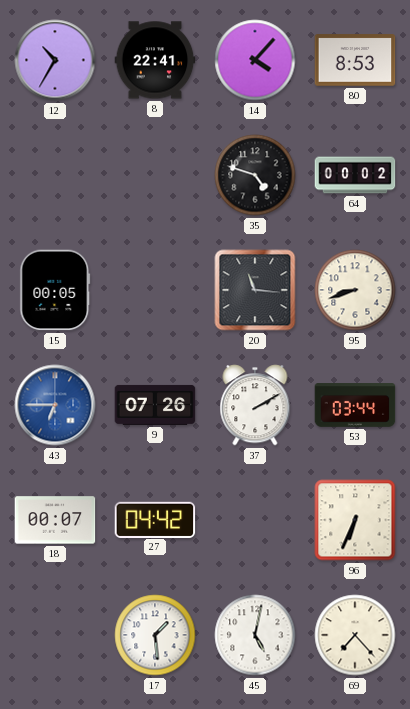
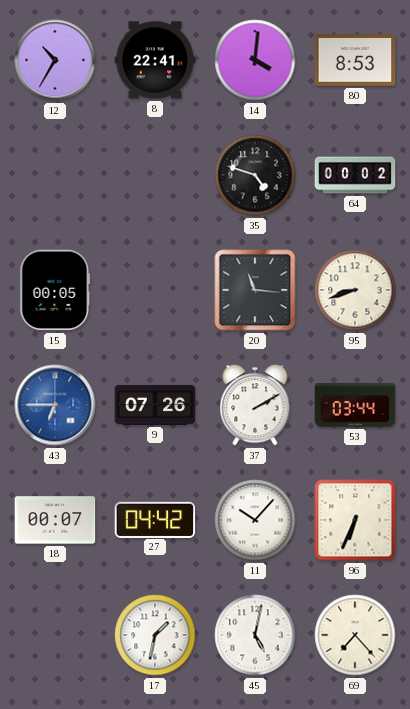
14: 4:07 -> 4:01 (255, 60)
11: none -> 10:07 (255, 520)
17: 1:29 -> 1:32 (155, 635)
